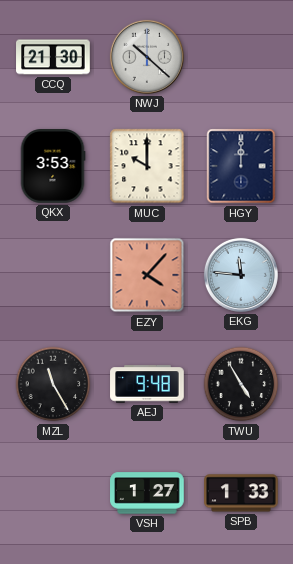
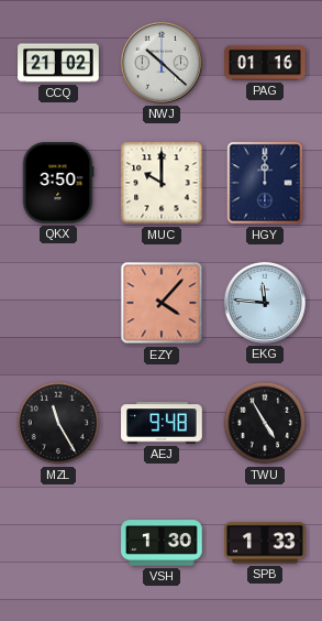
CCQ: 21:30 -> 21:02 (58, 63)
PAG: none -> 01:16 (265, 63)
QKX: 3:53 -> 3:50 (58, 183)
VSH: 1:27 -> 1:30 (162, 543)
